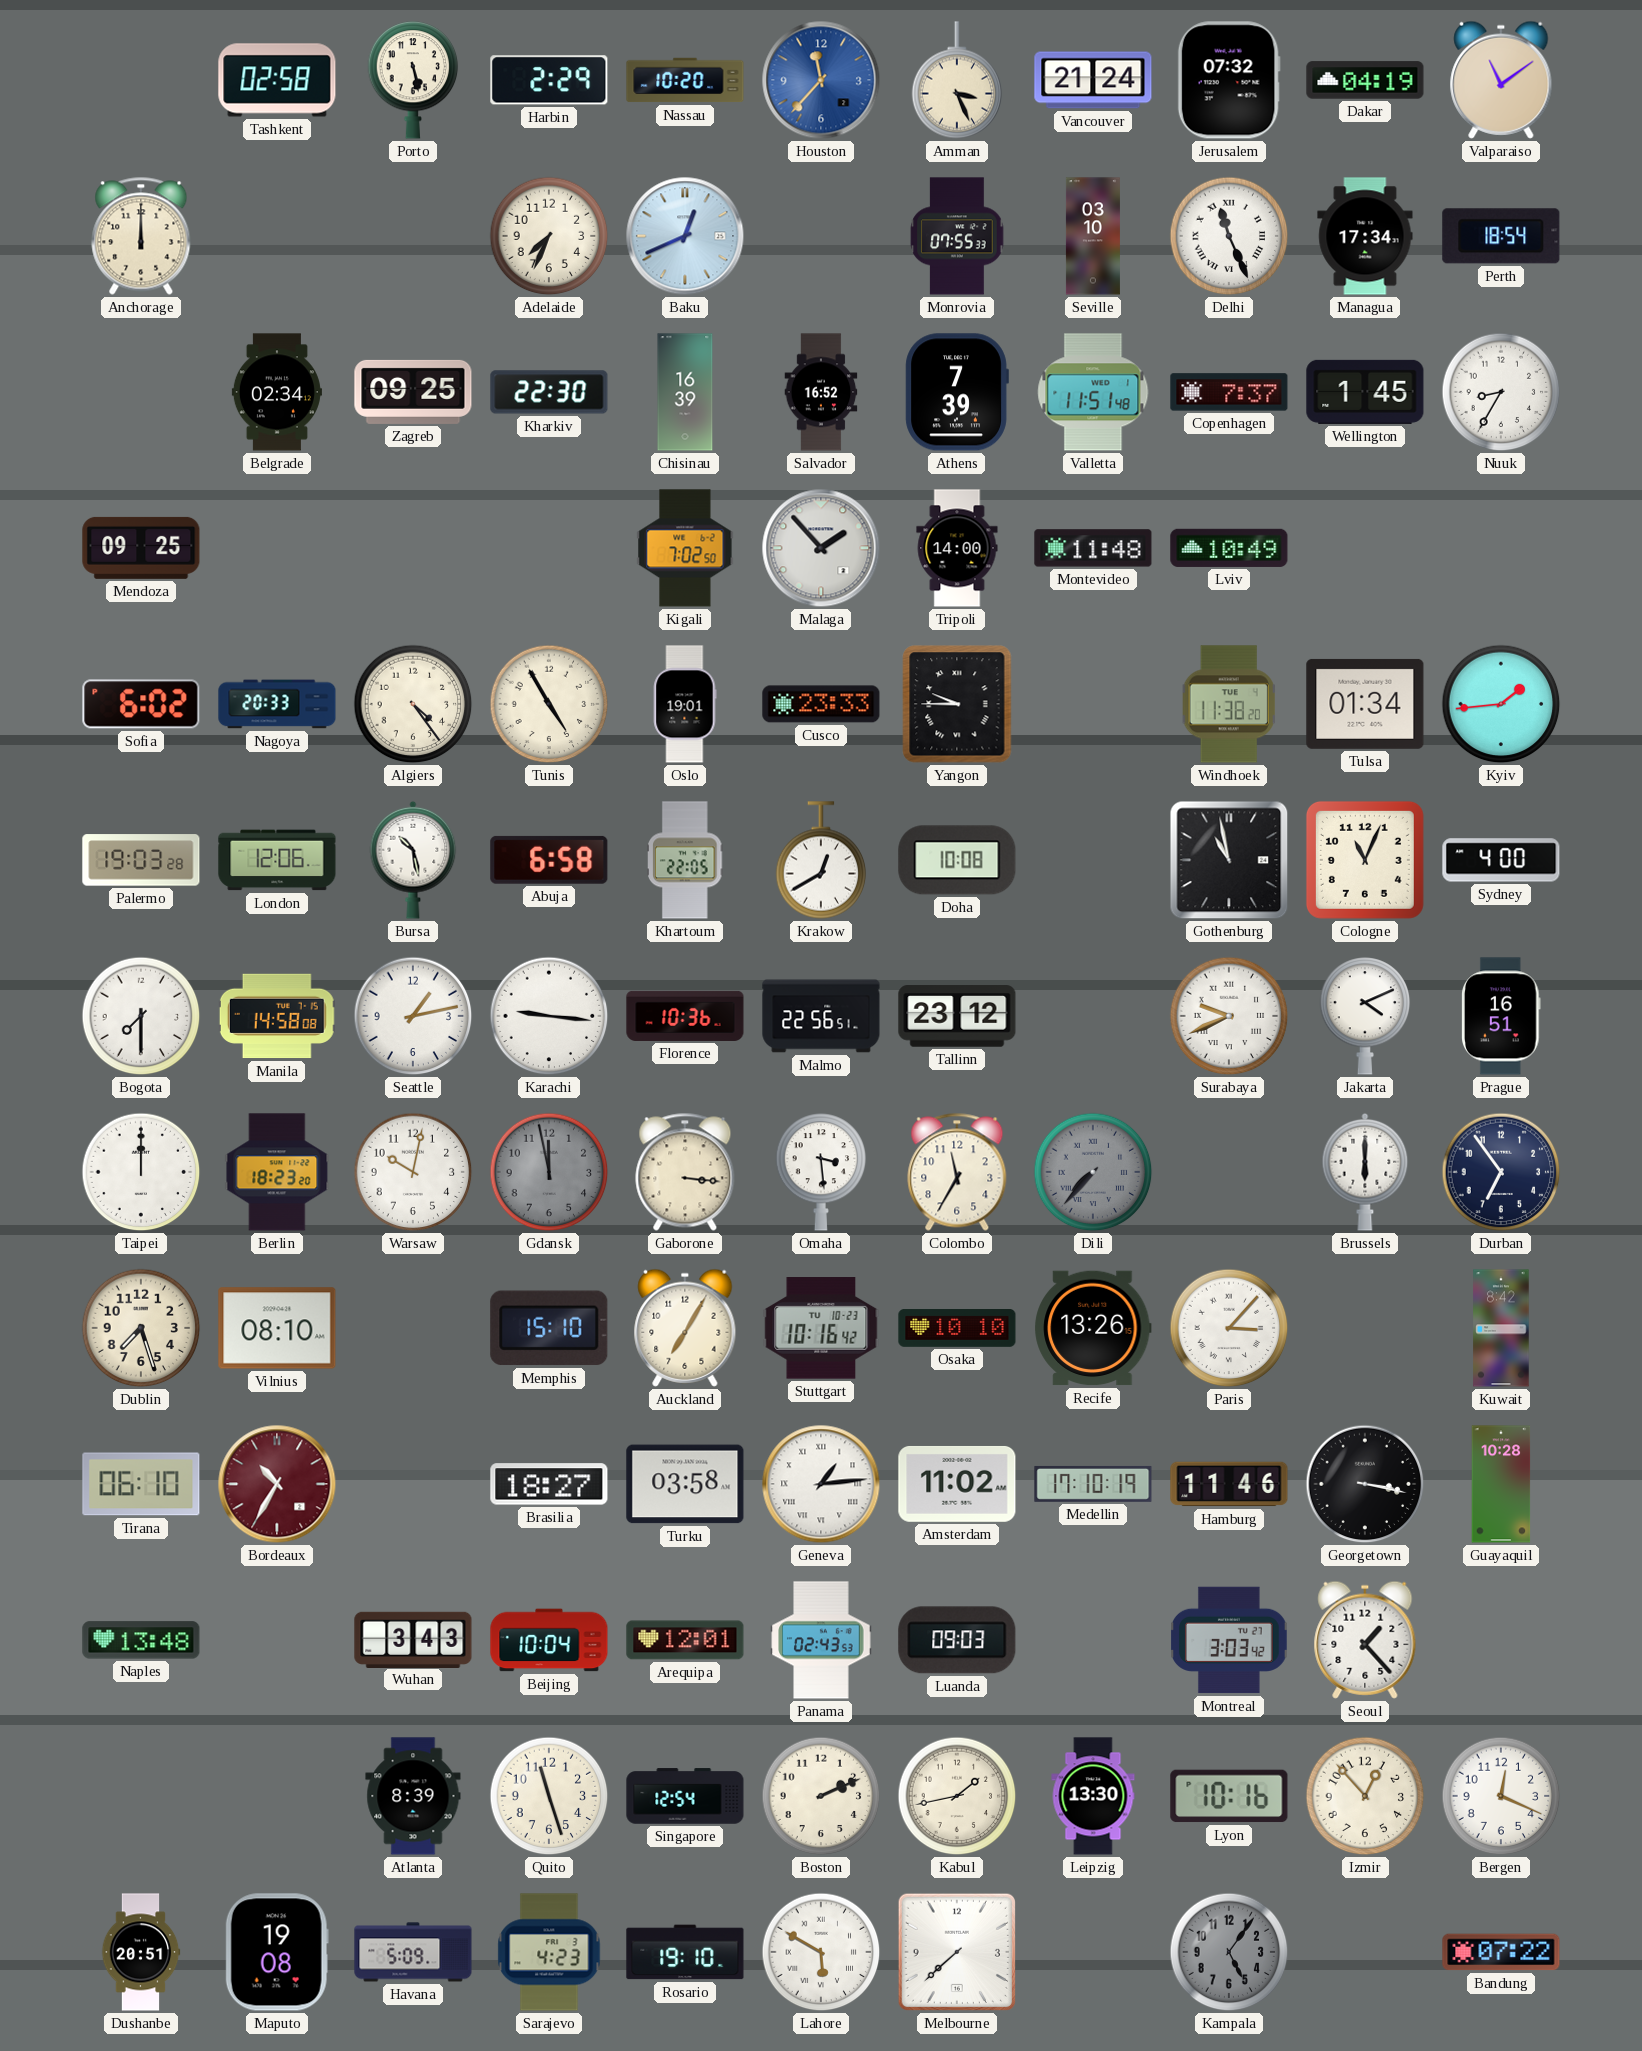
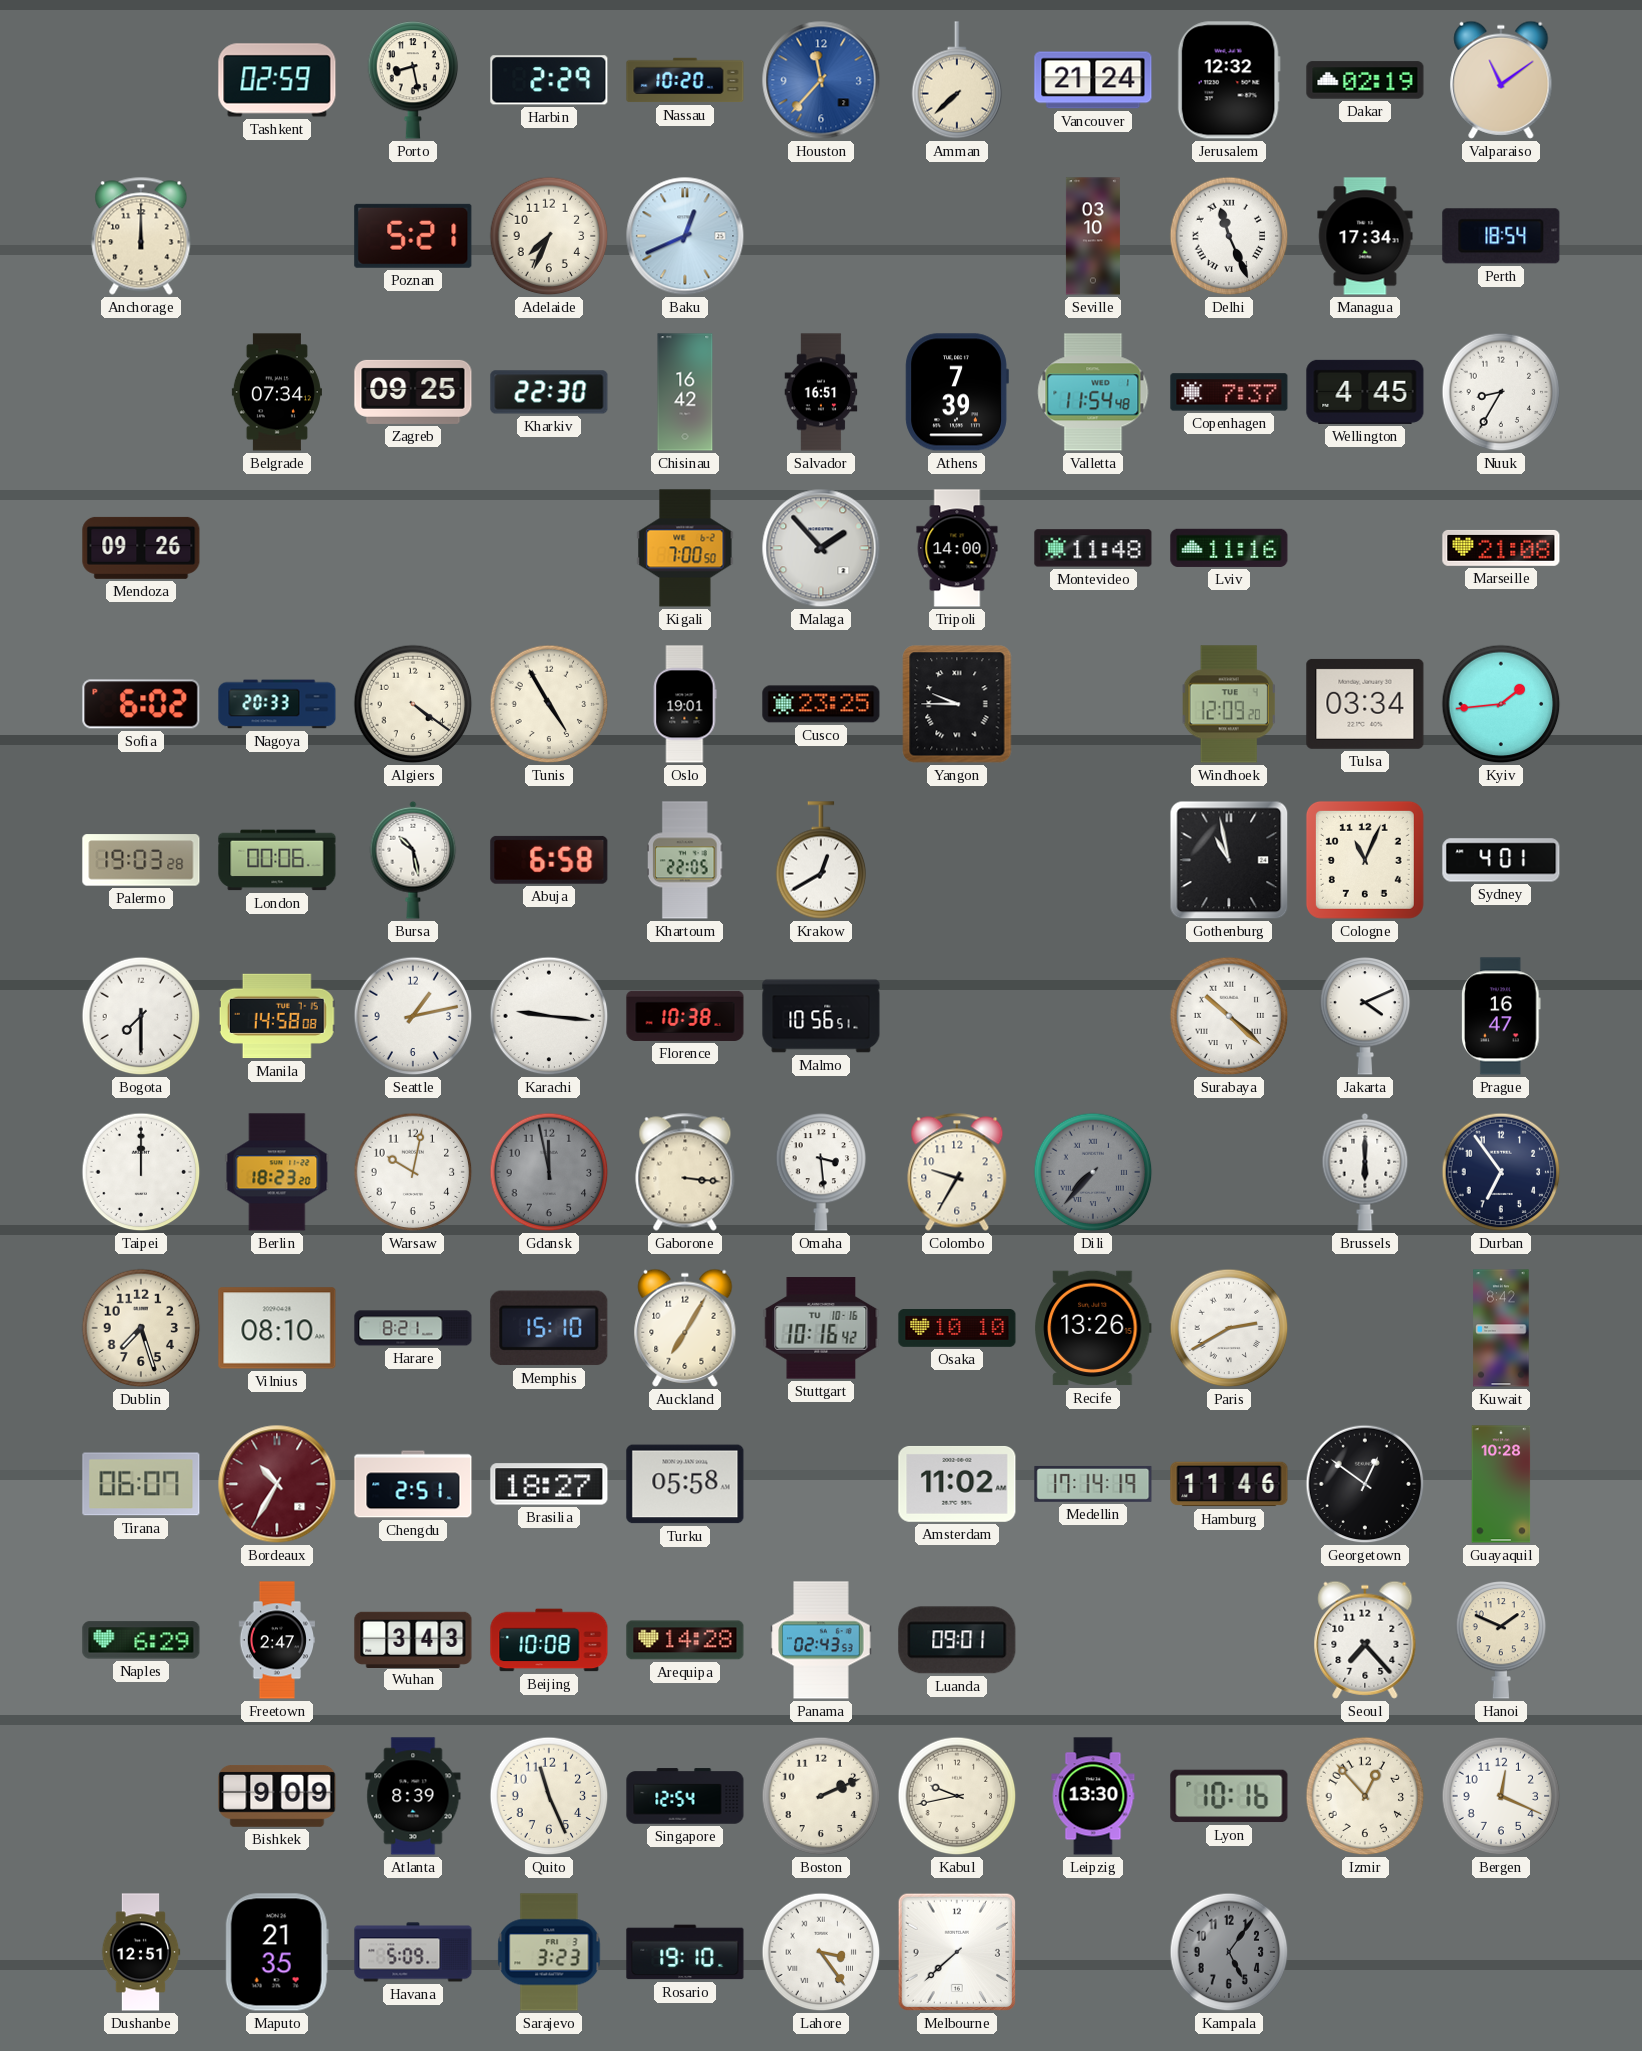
Tashkent: 02:58 -> 02:59 (277, 80)
Porto: 5:28 -> 8:28 (413, 80)
Amman: 3:26 -> 7:38 (957, 80)
Jerusalem: 07:32 -> 12:32 (1229, 80)
Dakar: 04:19 -> 02:19 (1365, 80)
Poznan: none -> 5:21 (413, 236)
Monrovia: 07:55 -> none (957, 236)
Belgrade: 02:34 -> 07:34 (277, 392)
Chisinau: 16:39 -> 16:42 (685, 392)
Salvador: 16:52 -> 16:51 (821, 392)
Valletta: 11:51 -> 11:54 (1093, 392)
Wellington: 1:45 -> 4:45 (1365, 392)
Mendoza: 09:25 -> 09:26 (141, 548)
Kigali: 7:02 -> 7:00 (685, 548)
Lviv: 10:49 -> 11:16 (1229, 548)
Marseille: none -> 21:08 (1501, 548)
Algiers: 4:24 -> 4:21 (413, 704)
Cusco: 23:33 -> 23:25 (821, 704)
Windhoek: 11:38 -> 12:09 (1229, 704)
Tulsa: 01:34 -> 03:34 (1365, 704)
London: 12:06 -> 00:06 (277, 860)
Doha: 10:08 -> none (957, 860)
Sydney: 4:00 -> 4:01 (1501, 860)
Florence: 10:36 -> 10:38 (685, 1016)
Malmo: 22:56 -> 10:56 (821, 1016)
Tallinn: 23:12 -> none (957, 1016)
Surabaya: 9:41 -> 10:22 (1229, 1016)
Prague: 16:51 -> 16:47 (1501, 1016)
Colombo: 11:35 -> 9:35 (957, 1172)
Harare: none -> 8:21 (413, 1328)
Stuttgart date: TU 10-23 -> TU 10-16 (821, 1328)
Paris: 3:07 -> 2:40 (1229, 1328)
Tirana: 06:10 -> 06:07 (141, 1484)
Chengdu: none -> 2:51 (413, 1484)
Turku: 03:58 -> 05:58 (685, 1484)
Geneva: 1:14 -> none (821, 1484)
Medellin: 17:10 -> 17:14 (1093, 1484)
Georgetown: 3:17 -> 12:51 (1365, 1484)
Naples: 13:48 -> 6:29 (141, 1640)
Freetown: none -> 2:47 (276, 1640)
Beijing: 10:04 -> 10:08 (549, 1640)
Arequipa: 12:01 -> 14:28 (685, 1640)
Luanda: 09:03 -> 09:01 (957, 1640)
Montreal: 3:03 -> none (1230, 1640)
Seoul: 1:23 -> 7:23 (1365, 1640)
Hanoi: none -> 1:49 (1501, 1640)
Bishkek: none -> 9:09 (277, 1797)
Quito: 11:27 -> 11:26 (549, 1796)
Kabul: 1:43 -> 9:43 (957, 1796)
Dushanbe: 20:51 -> 12:51 (141, 1952)
Maputo: 19:08 -> 21:35 (277, 1952)
Sarajevo: 4:23 -> 3:23 (549, 1952)
Lahore: 5:50 -> 3:24 (821, 1952)
Bandung: 07:22 -> none (1501, 1952)
